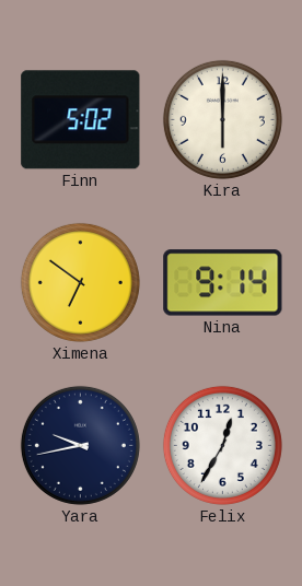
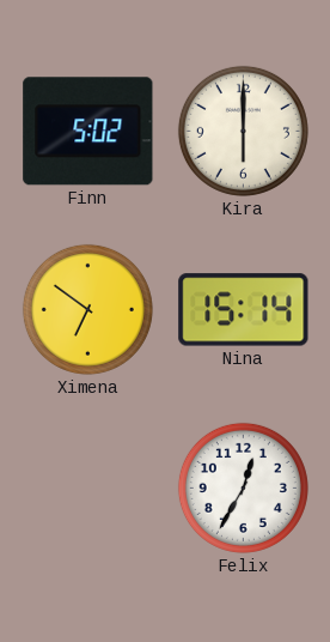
Nina: 9:14 -> 15:14 (244, 310)
Yara: 9:43 -> none (80, 445)
